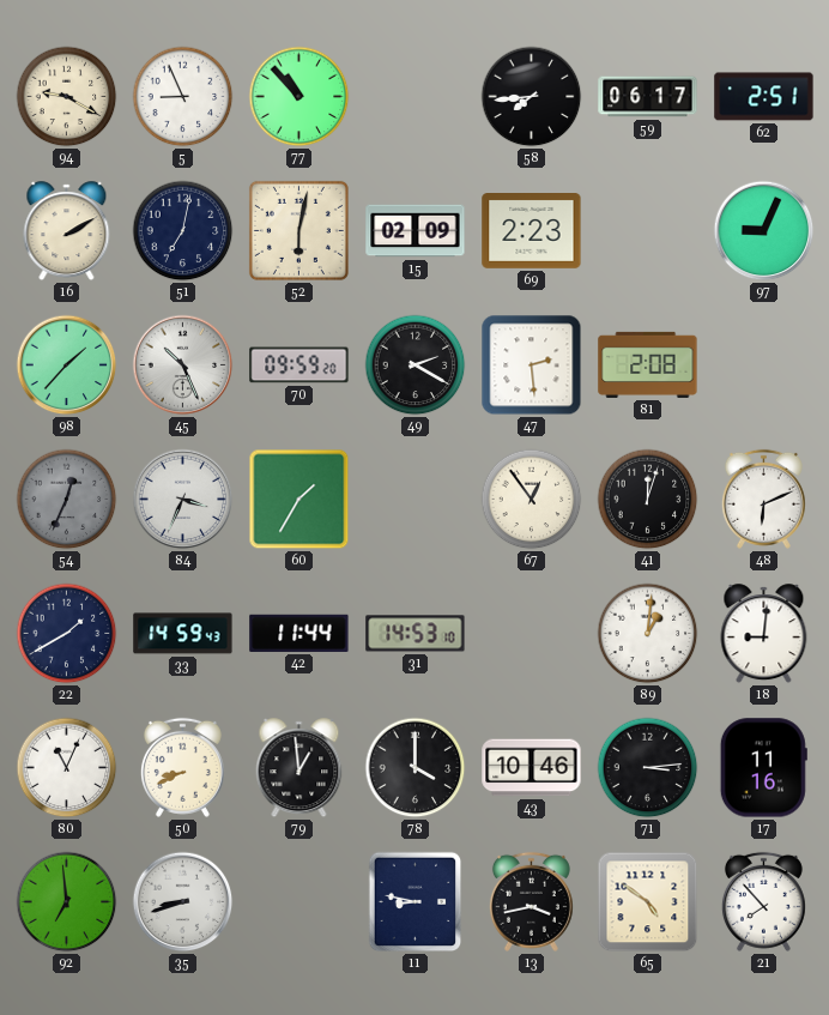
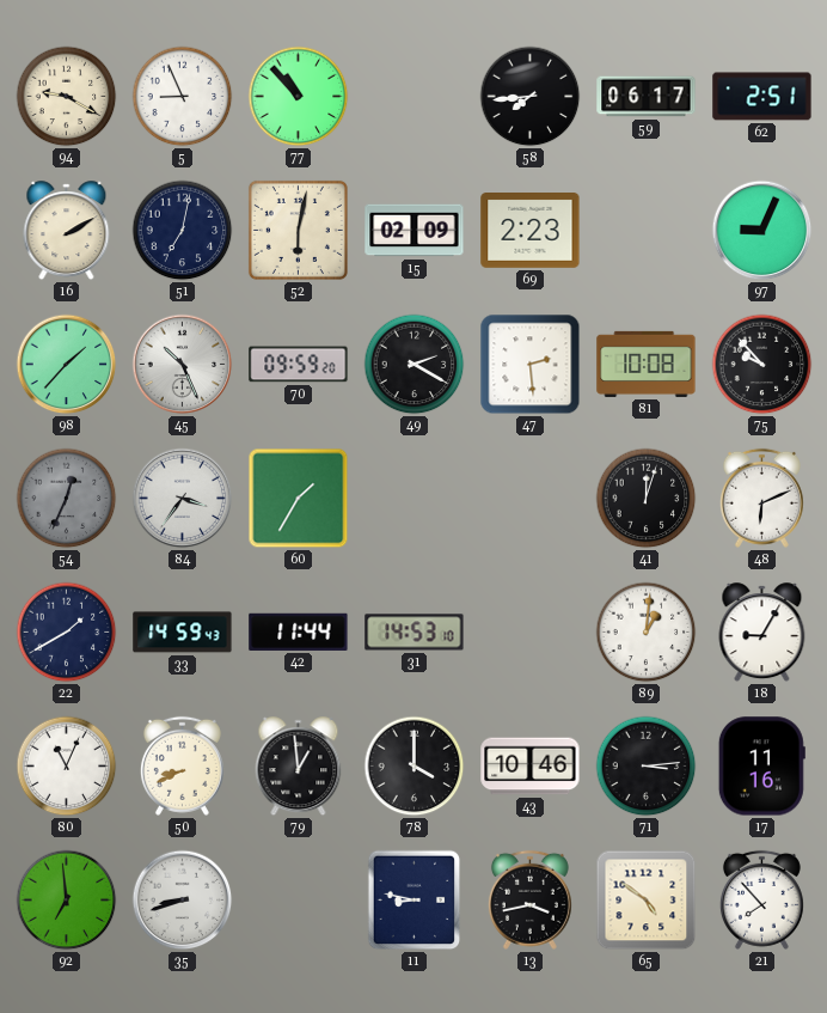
81: 2:08 -> 10:08 (647, 364)
75: none -> 9:53 (762, 365)
84: 3:34 -> 3:36 (183, 499)
67: 12:54 -> none (532, 500)
18: 9:01 -> 9:05 (762, 633)
